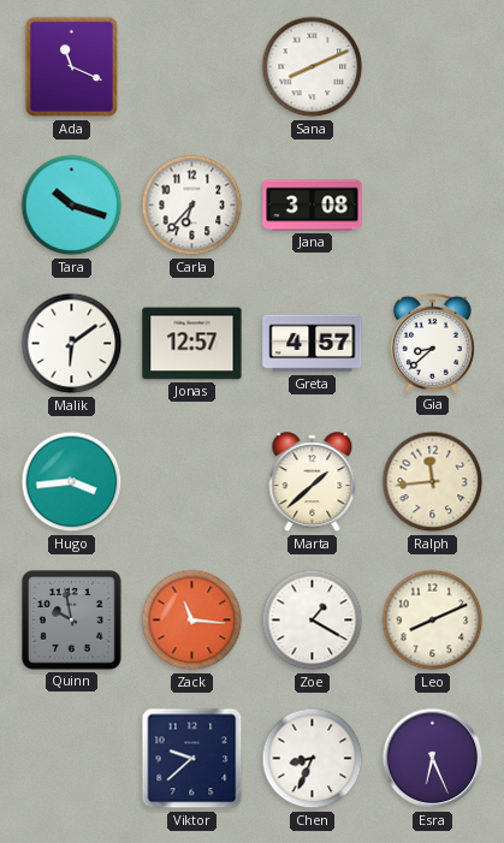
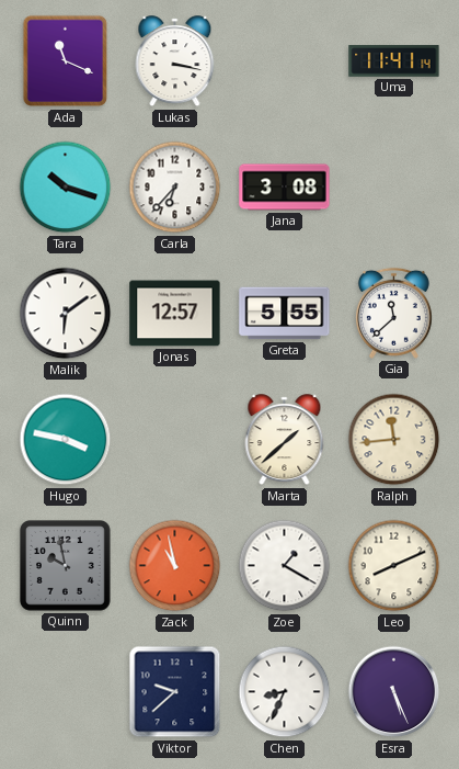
Lukas: none -> 3:17 (175, 61)
Sana: 8:11 -> none (313, 67)
Uma: none -> 11:41 (394, 61)
Greta: 4:57 -> 5:55 (285, 314)
Gia: 8:38 -> 11:38 (393, 313)
Hugo: 3:44 -> 3:47 (66, 440)
Zack: 11:16 -> 10:58 (175, 566)
Esra: 6:26 -> 5:26 (394, 692)
